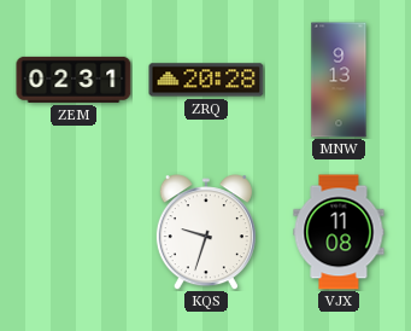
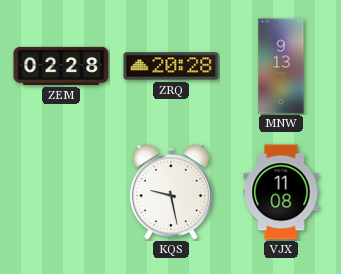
ZEM: 02:31 -> 02:28 (61, 66)
KQS: 9:33 -> 9:28 (171, 192)
